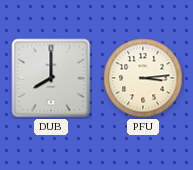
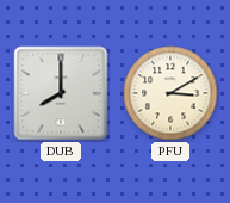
PFU: 3:14 -> 3:10 (170, 93)
